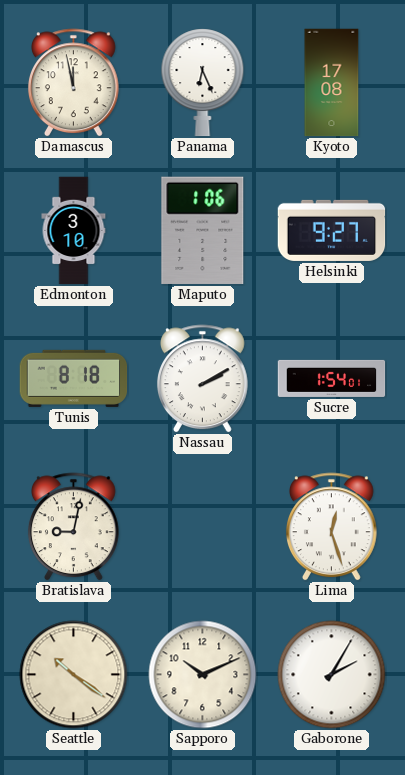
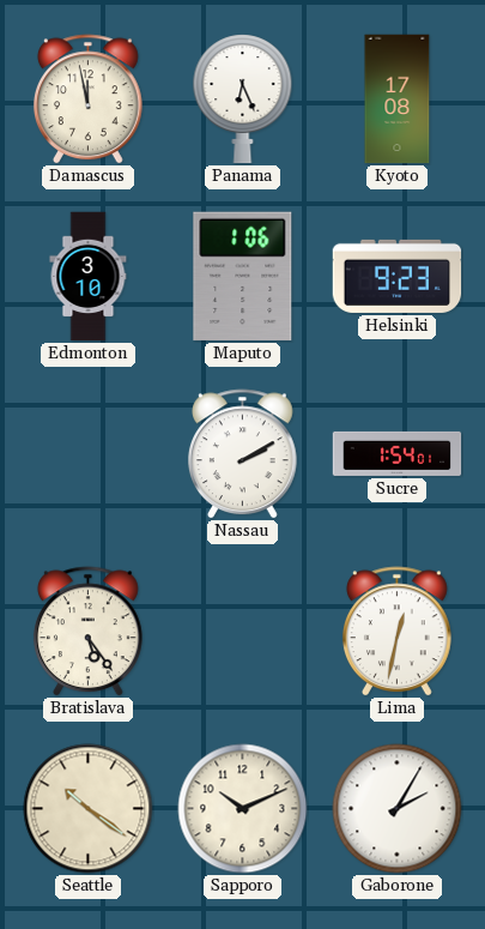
Helsinki: 9:27 -> 9:23 (398, 276)
Tunis: 8:18 -> none (74, 378)
Bratislava: 9:02 -> 5:24 (87, 632)
Lima: 12:27 -> 12:32 (396, 632)
